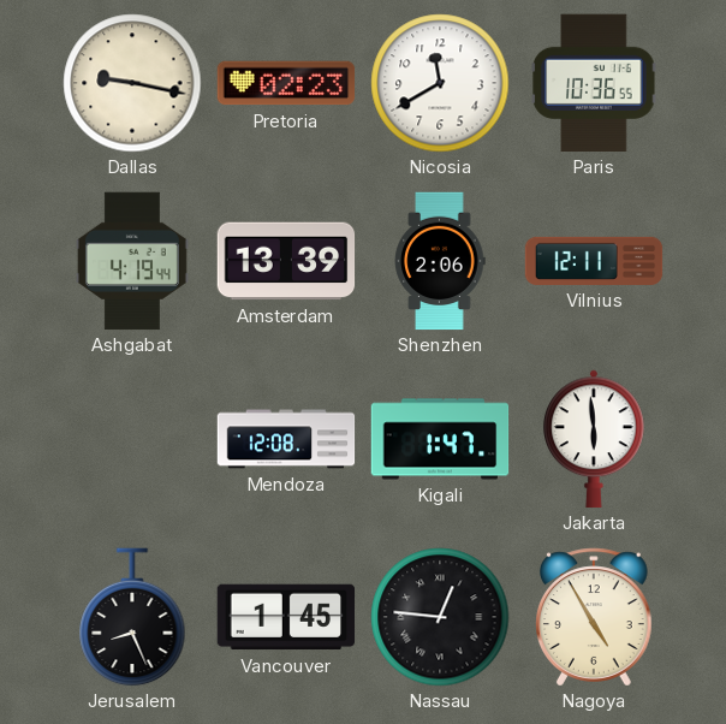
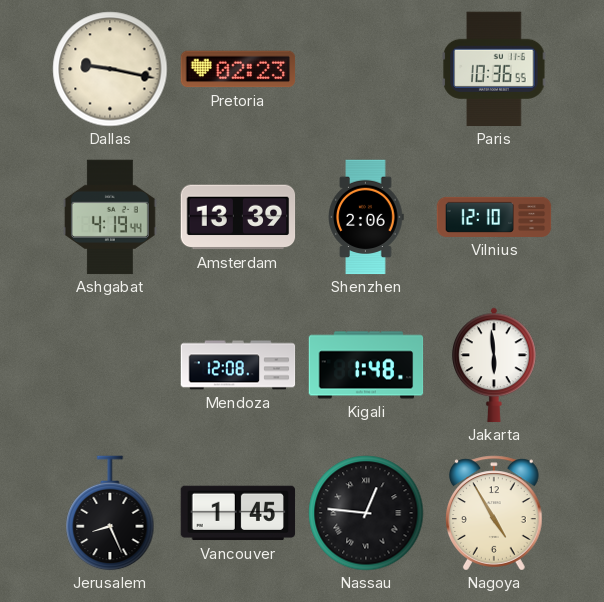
Nicosia: 11:40 -> none (440, 83)
Vilnius: 12:11 -> 12:10 (494, 217)
Kigali: 1:47 -> 1:48 (366, 365)
